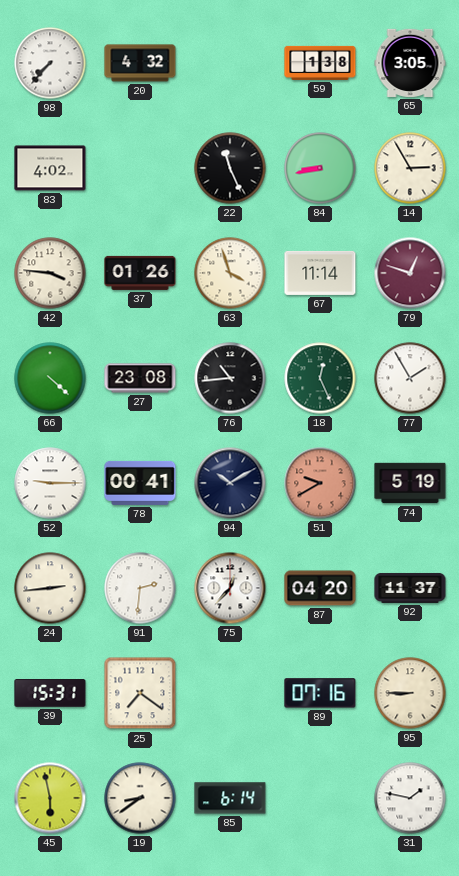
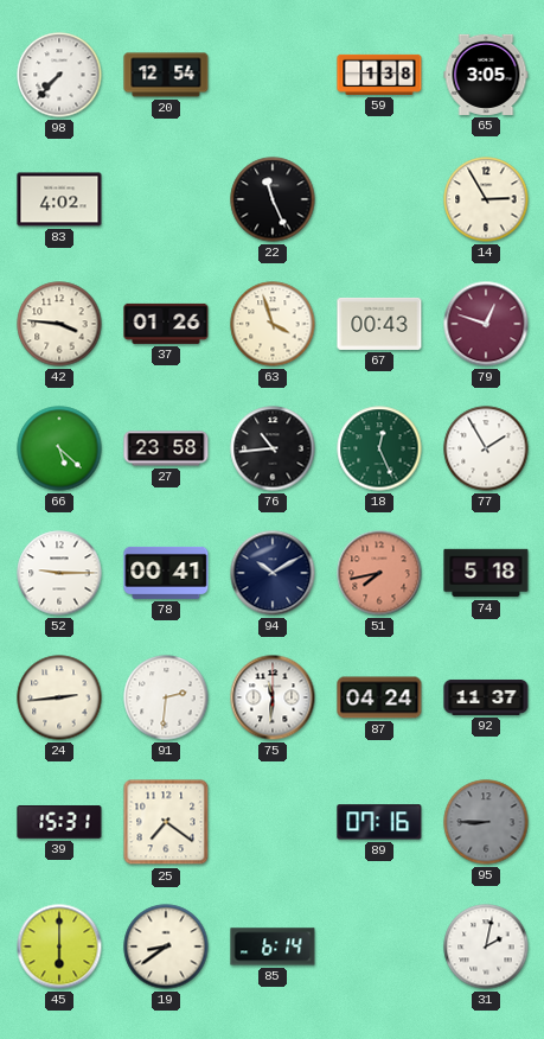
20: 4:32 -> 12:54 (166, 75)
84: 8:43 -> none (320, 168)
67: 11:14 -> 00:43 (379, 324)
66: 4:22 -> 5:22 (59, 448)
27: 23:08 -> 23:58 (166, 448)
51: 9:40 -> 7:43 (379, 573)
74: 5:19 -> 5:18 (486, 573)
75: 12:37 -> 11:31 (273, 697)
87: 04:20 -> 04:24 (379, 697)
95 dial: cream -> grey (486, 822)
45: 5:58 -> 6:00 (59, 946)
31: 1:47 -> 2:02 (486, 946)
